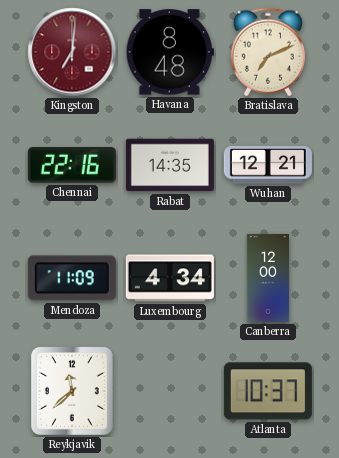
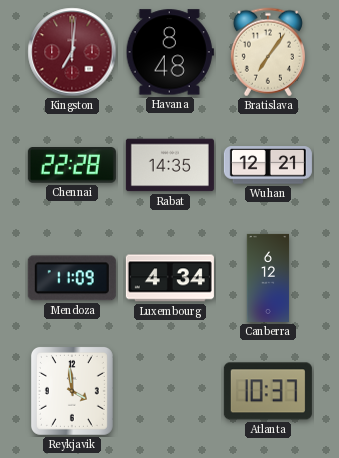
Bratislava: 7:11 -> 7:06 (268, 52)
Chennai: 22:16 -> 22:28 (72, 166)
Canberra: 12:00 -> 6:12 (268, 278)
Reykjavik: 11:38 -> 3:59 (72, 391)
